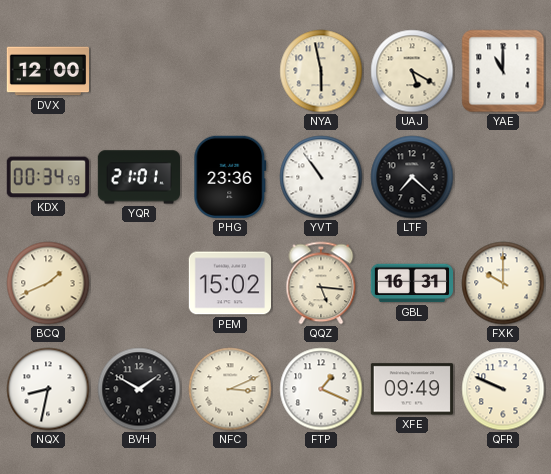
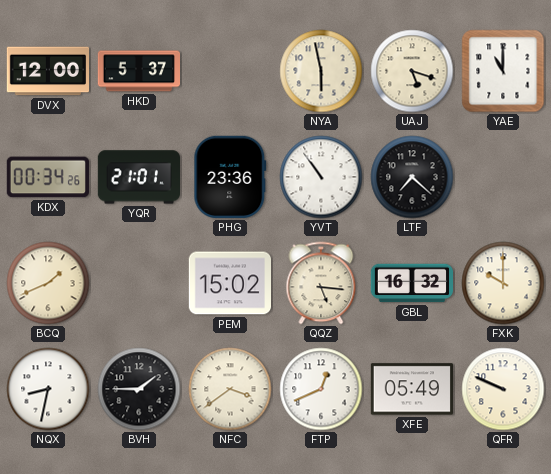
HKD: none -> 5:37 (138, 71)
UAJ: 5:20 -> 5:18 (412, 71)
KDX: 00:34:59 -> 00:34:26 (48, 177)
GBL: 16:31 -> 16:32 (411, 283)
BVH: 1:50 -> 1:45 (139, 389)
NFC: 3:11 -> 3:39 (230, 389)
FTP: 1:19 -> 12:41 (321, 389)
XFE: 09:49 -> 05:49 (411, 389)
